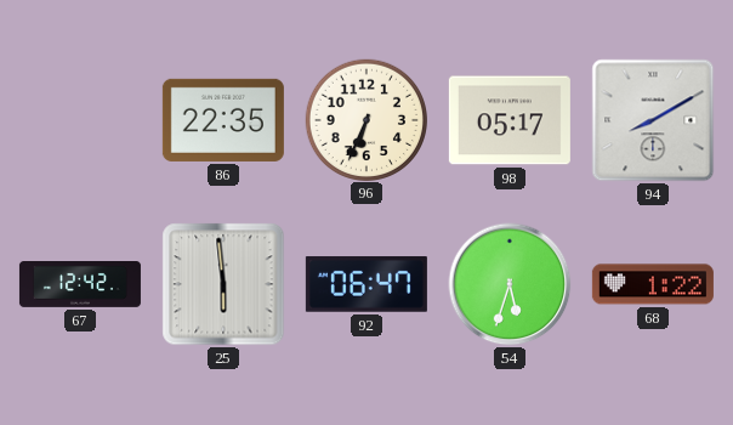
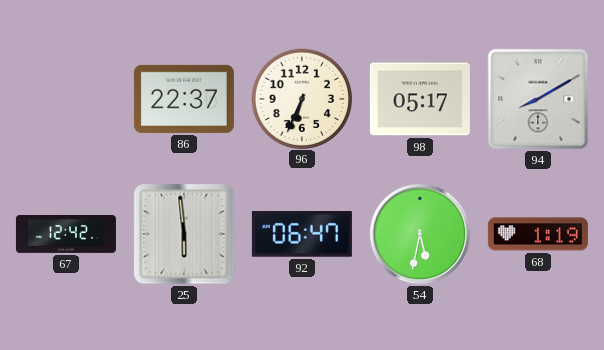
86: 22:35 -> 22:37 (184, 99)
54: 5:33 -> 5:32 (420, 234)
68: 1:22 -> 1:19 (538, 234)
